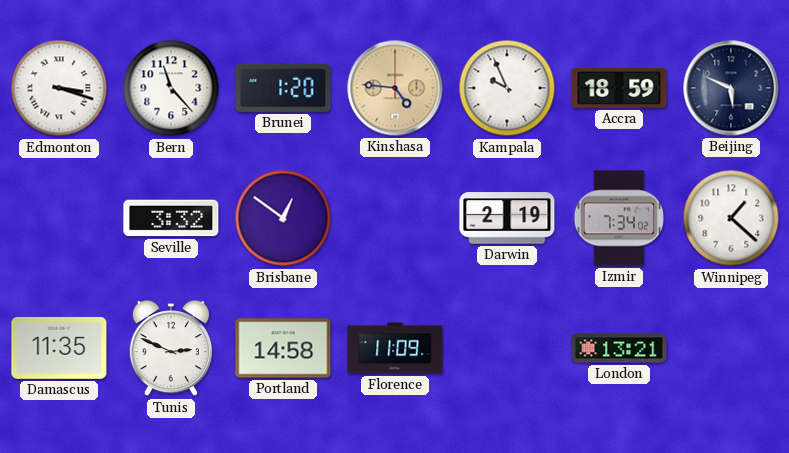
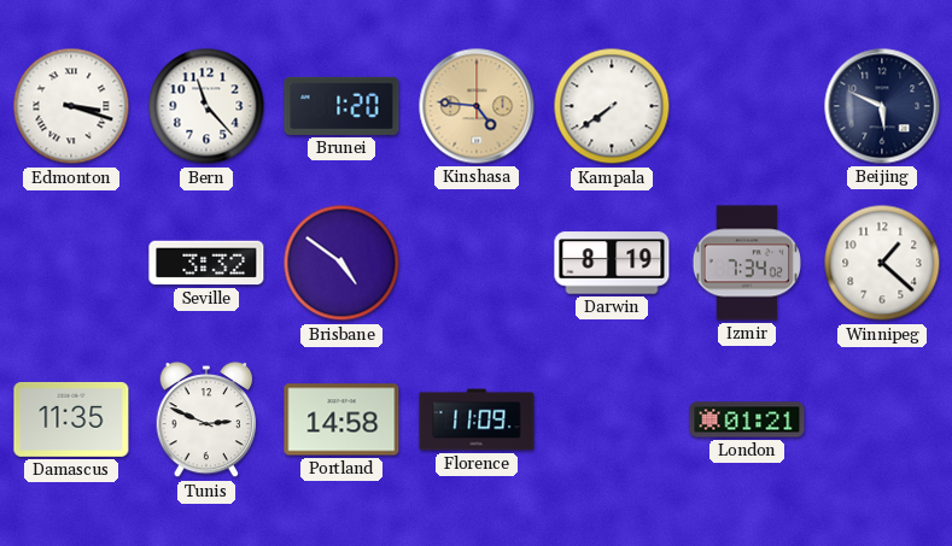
Kampala: 9:56 -> 7:39 (612, 106)
Accra: 18:59 -> none (619, 88)
Brisbane: 12:51 -> 4:51 (341, 263)
Darwin: 2:19 -> 8:19 (612, 263)
London: 13:21 -> 01:21 (747, 419)
